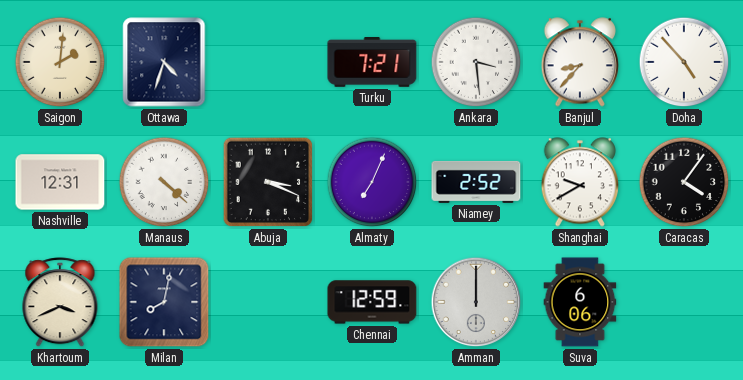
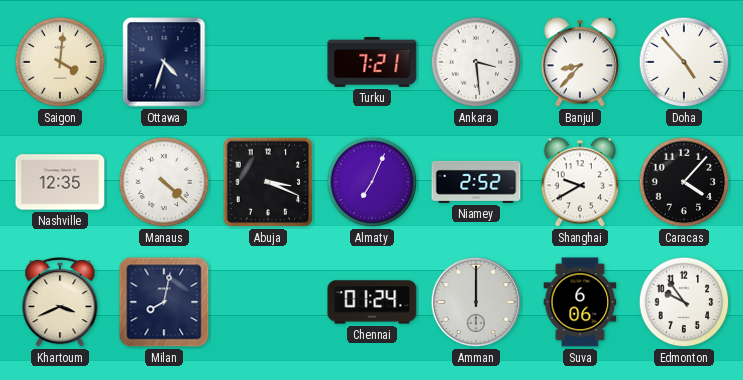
Saigon: 2:01 -> 4:01 (60, 62)
Nashville: 12:31 -> 12:35 (60, 182)
Caracas: 4:06 -> 4:07 (684, 182)
Chennai: 12:59 -> 01:24 (372, 302)
Edmonton: none -> 9:54 (684, 302)
